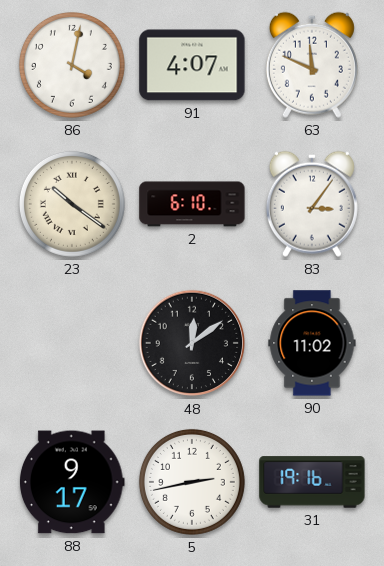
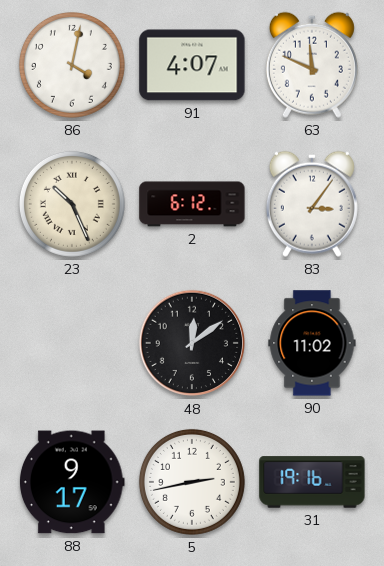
23: 10:21 -> 10:26 (72, 204)
2: 6:10 -> 6:12 (192, 204)
